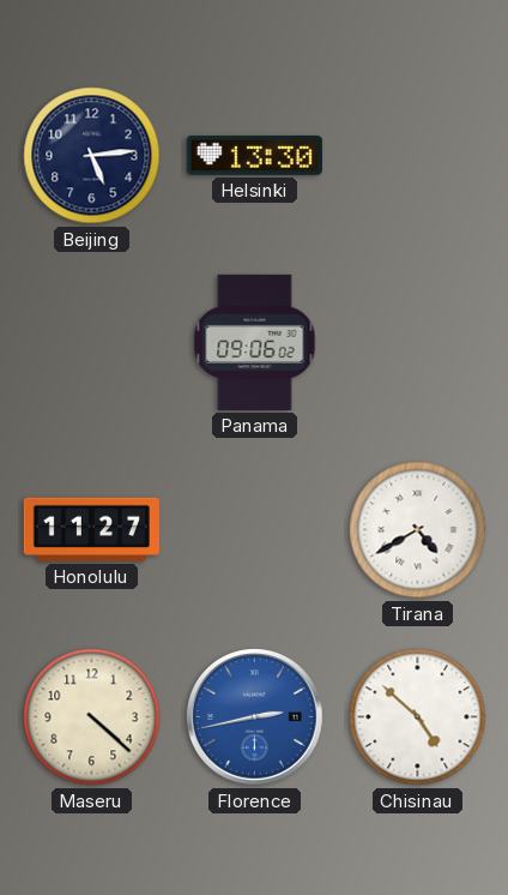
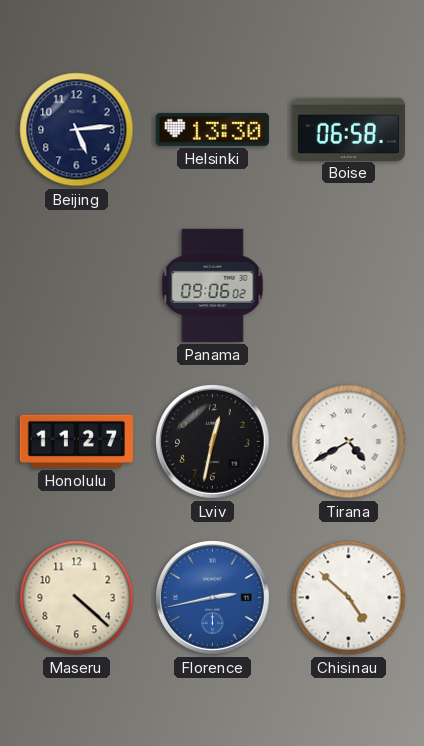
Boise: none -> 06:58 (348, 129)
Lviv: none -> 12:32 (213, 442)
